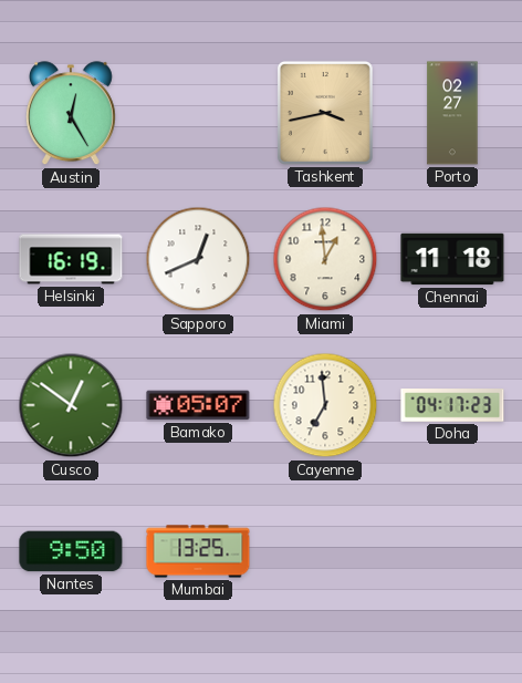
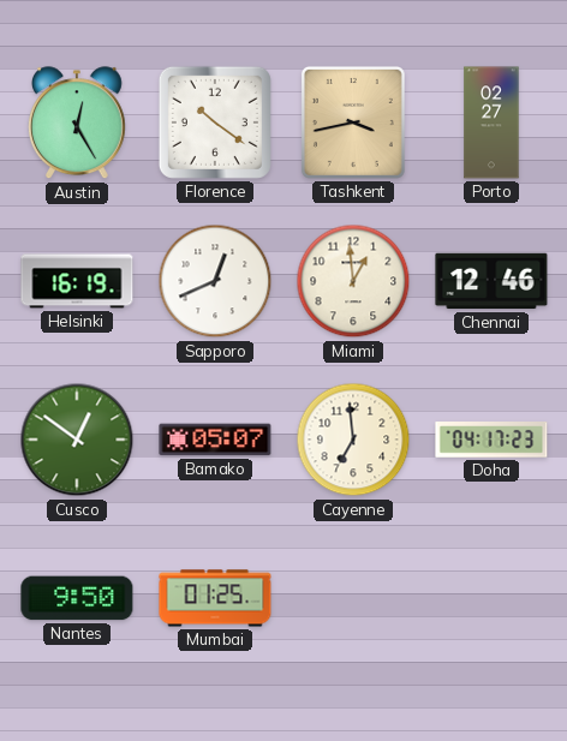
Florence: none -> 10:21 (215, 122)
Chennai: 11:18 -> 12:46 (491, 281)
Mumbai: 13:25 -> 01:25 (215, 598)
